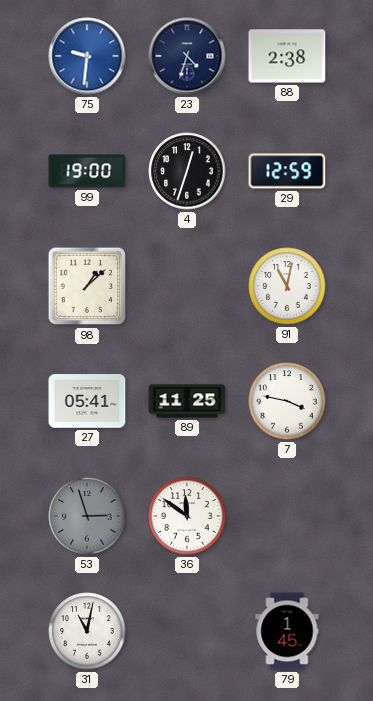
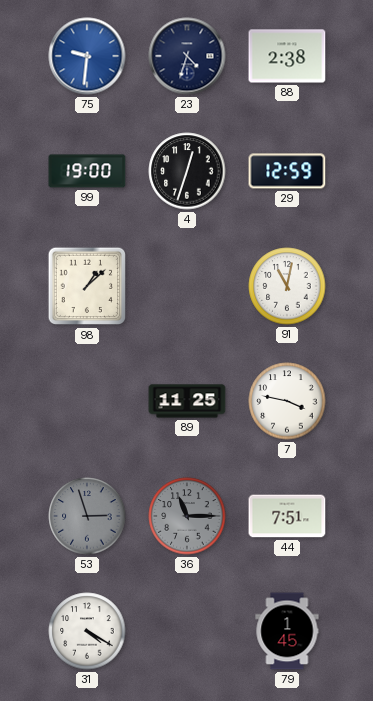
27: 05:41 -> none (87, 401)
36: 11:51 -> 11:15 (187, 516)
36 dial: white -> grey (187, 516)
44: none -> 7:51 (287, 516)
31: 11:02 -> 4:20 (87, 631)
